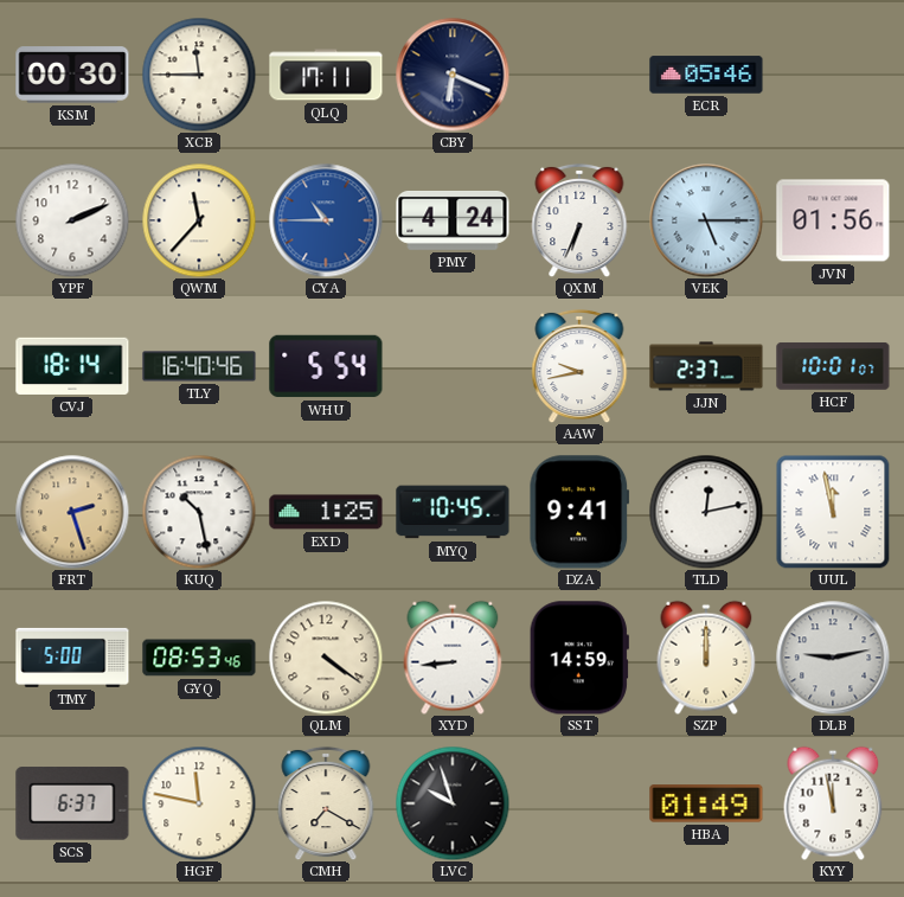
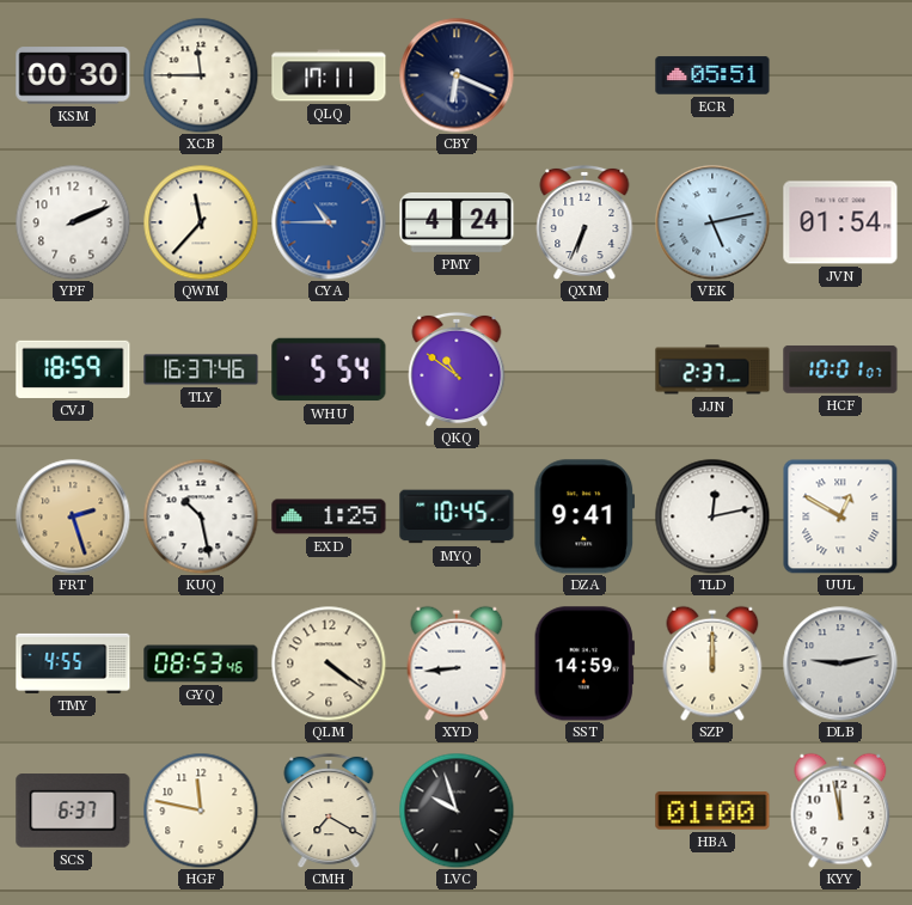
ECR: 05:46 -> 05:51 (712, 75)
VEK: 5:15 -> 5:13 (712, 222)
JVN: 01:56 -> 01:54 (840, 222)
CVJ: 18:14 -> 18:59 (73, 369)
TLY: 16:40 -> 16:37 (201, 369)
QKQ: none -> 10:51 (457, 369)
AAW: 9:43 -> none (579, 366)
UUL: 11:58 -> 12:50 (840, 516)
TMY: 5:00 -> 4:55 (73, 664)
HBA: 01:49 -> 01:00 (712, 811)
